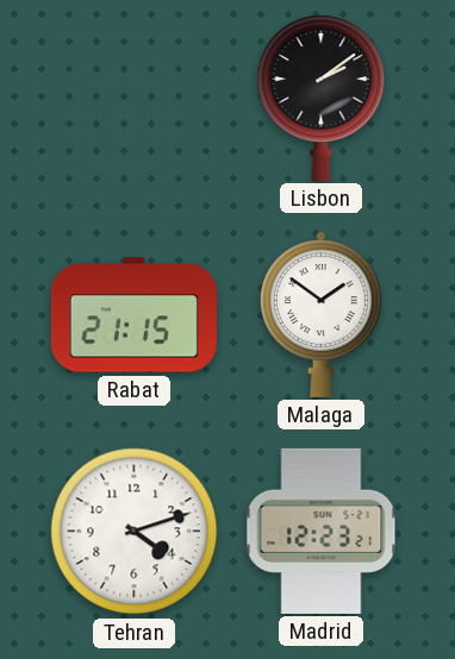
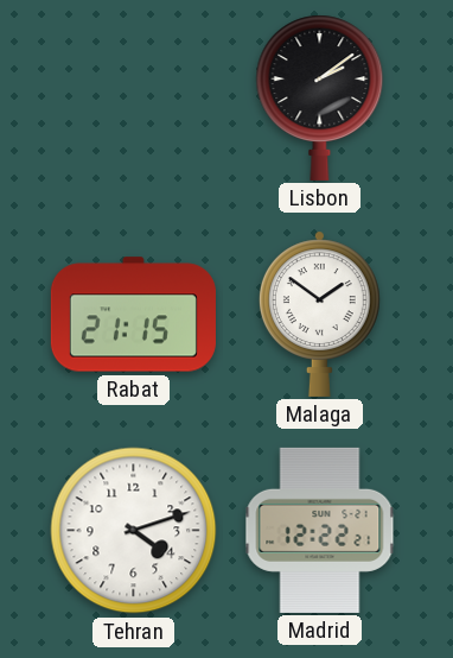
Madrid: 12:23 -> 12:22 (320, 530)
